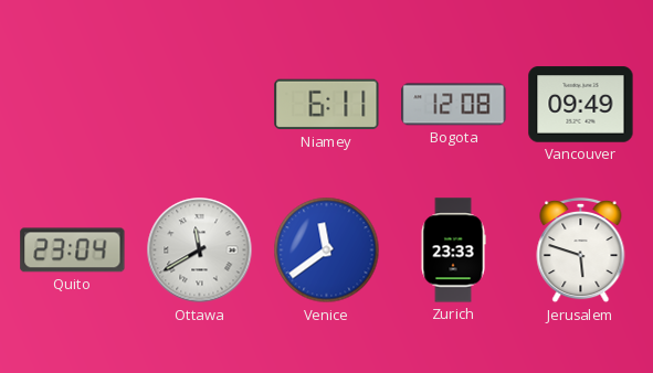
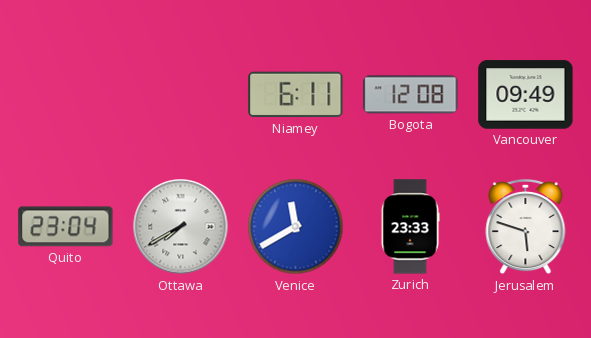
Ottawa: 11:40 -> 7:40 (181, 227)
Venice: 11:39 -> 11:40 (296, 227)
